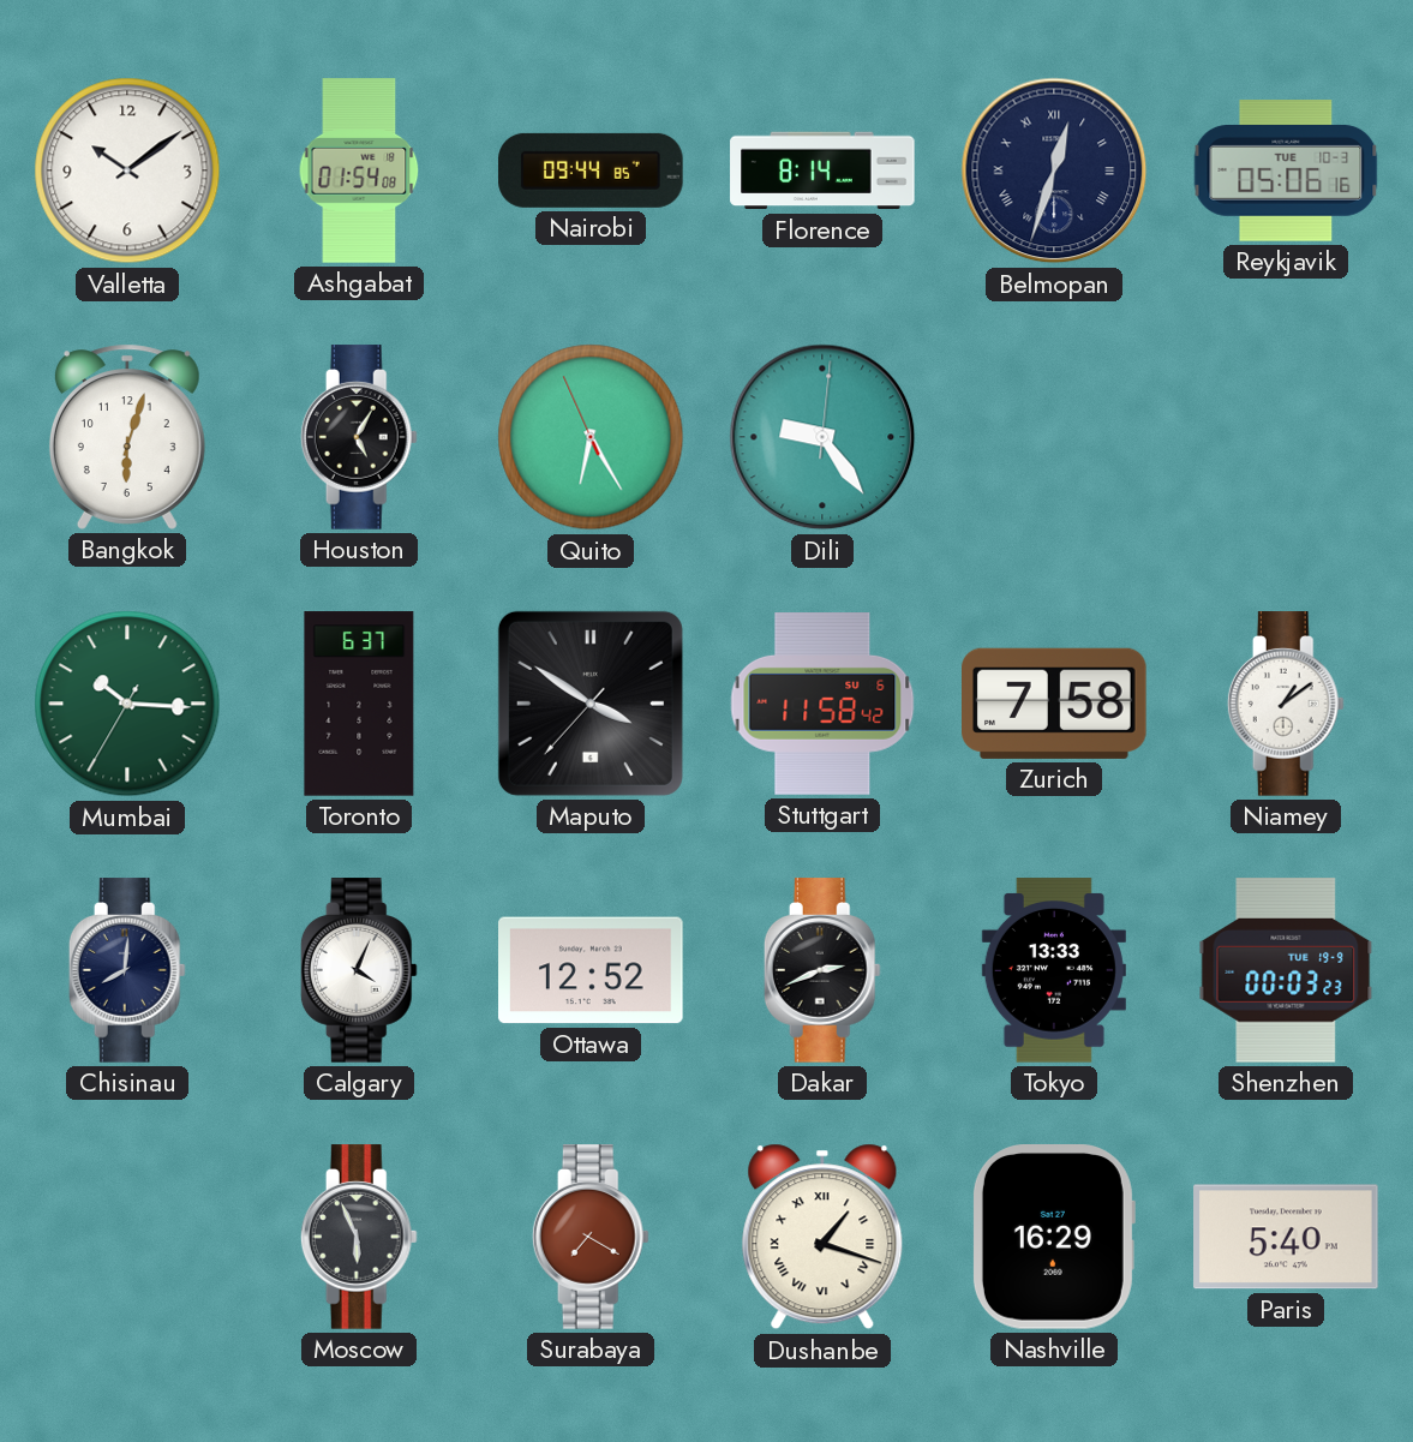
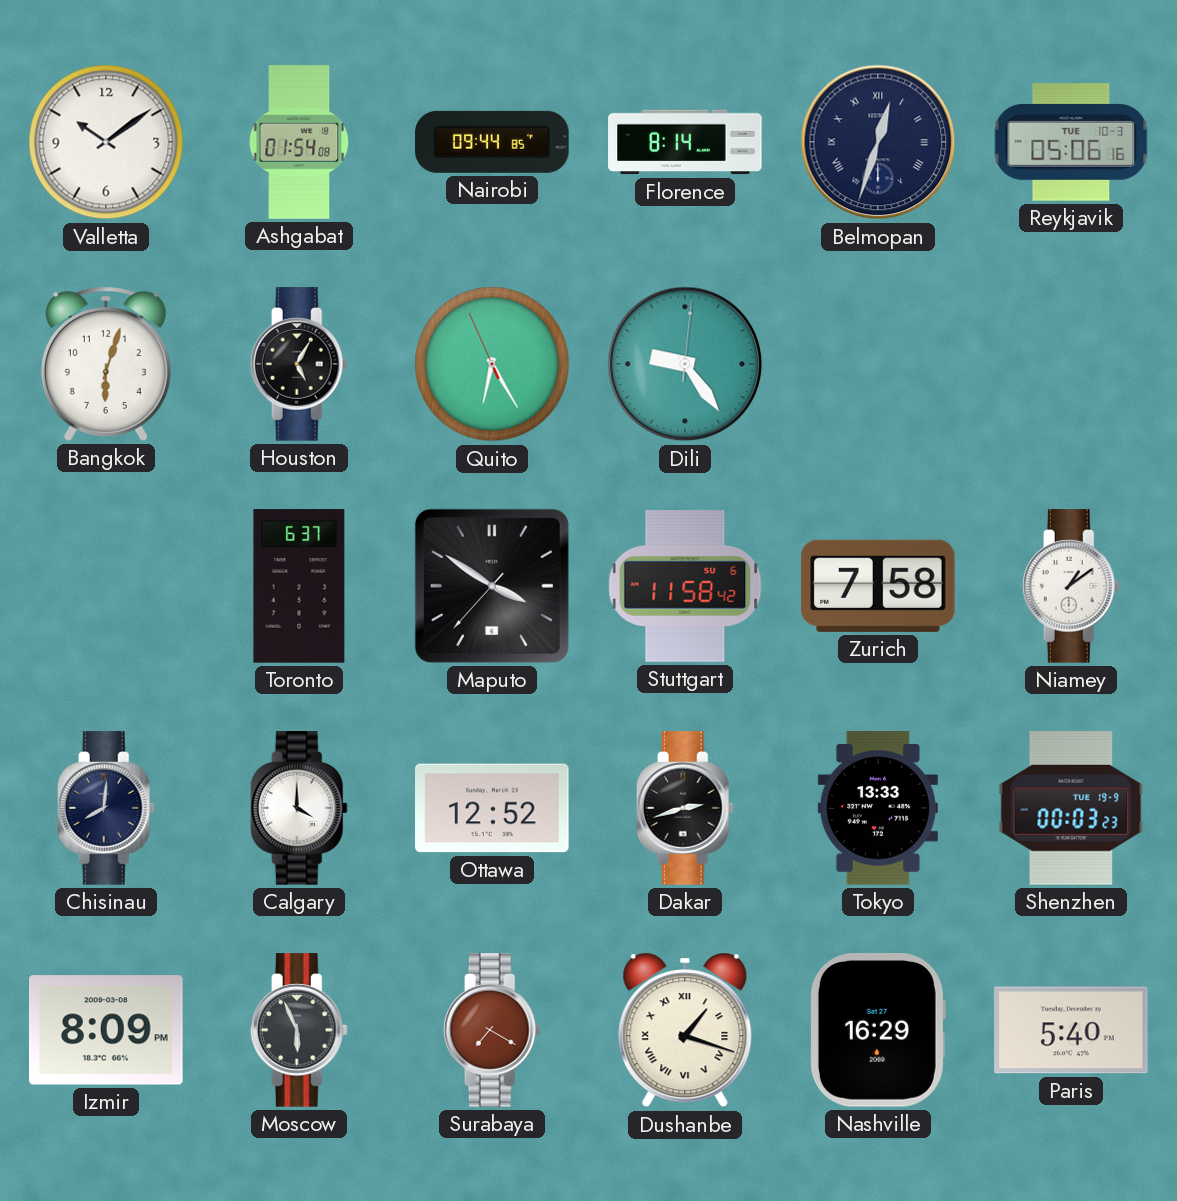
Mumbai: 10:15 -> none (127, 704)
Calgary: 4:04 -> 4:00 (299, 808)
Dakar: 2:41 -> 2:42 (685, 808)
Izmir: none -> 8:09 (107, 1030)
